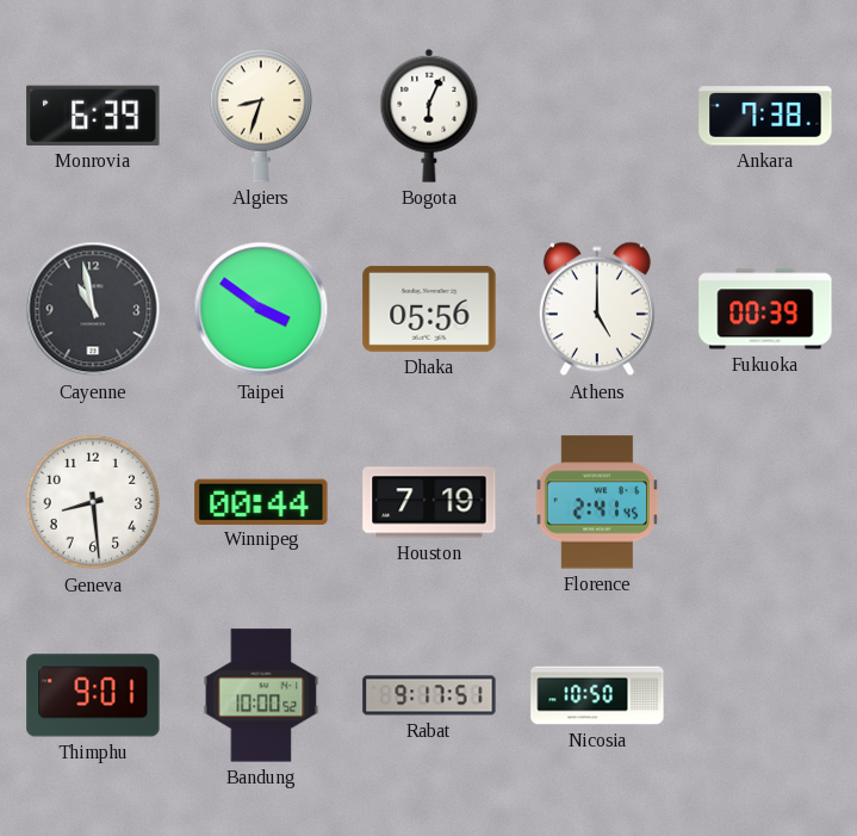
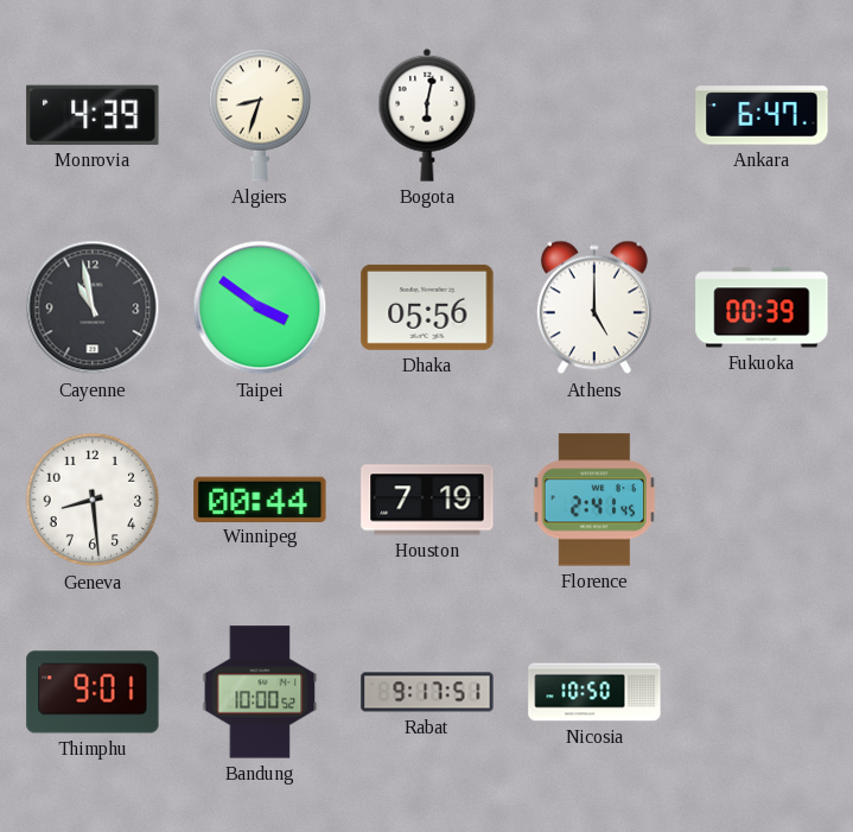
Monrovia: 6:39 -> 4:39 (93, 115)
Bogota: 6:04 -> 6:02 (427, 115)
Ankara: 7:38 -> 6:47 (762, 115)
